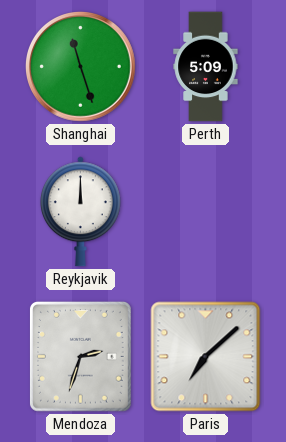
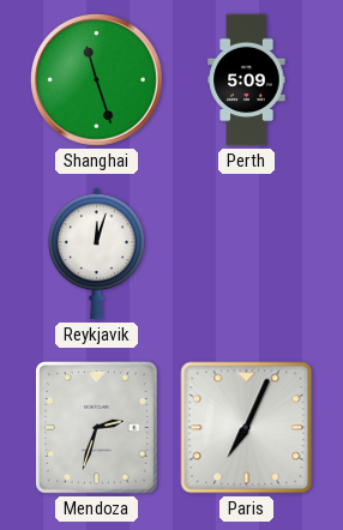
Reykjavik: 12:00 -> 12:03 (96, 254)
Paris: 7:08 -> 7:04 (247, 428)
